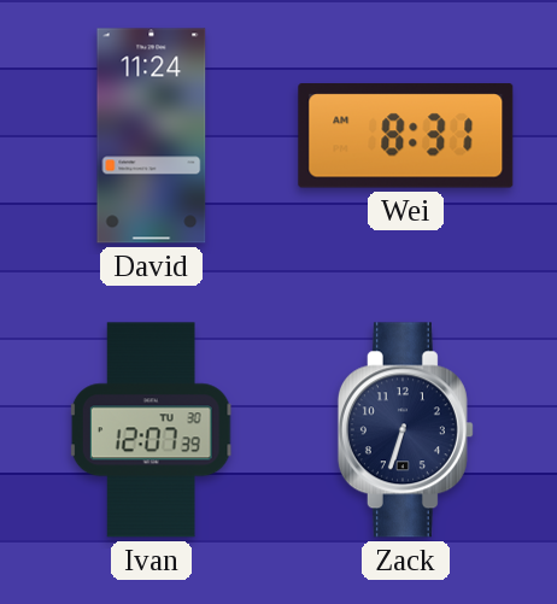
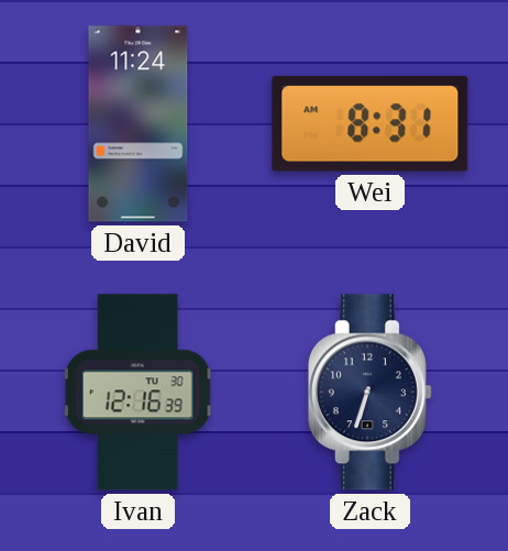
Ivan: 12:07 -> 12:16 (137, 393)
